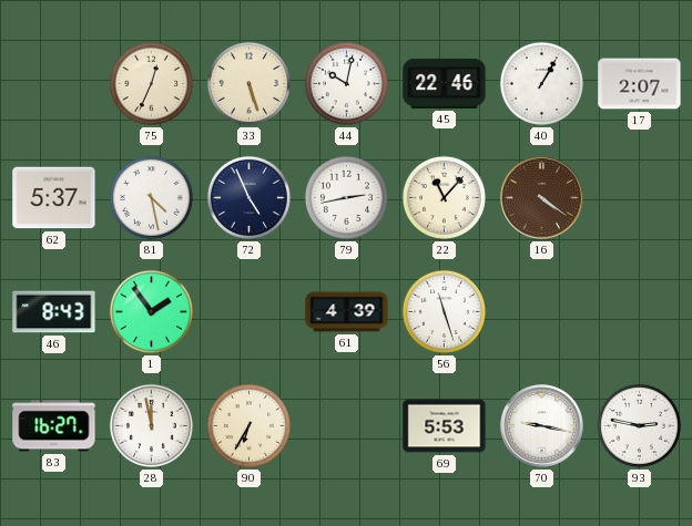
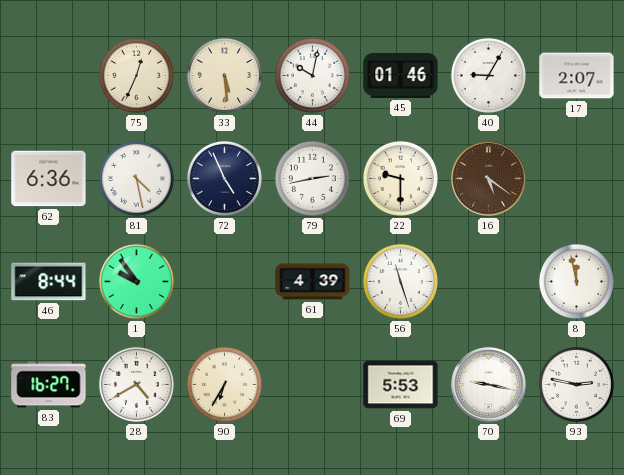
33: 5:27 -> 5:29 (224, 75)
45: 22:46 -> 01:46 (401, 75)
40: 1:05 -> 9:05 (488, 75)
62: 5:37 -> 6:36 (49, 179)
22: 11:07 -> 9:30 (400, 178)
16: 4:21 -> 5:21 (489, 179)
46: 8:43 -> 8:44 (49, 282)
1: 1:54 -> 9:54 (136, 281)
8: none -> 11:58 (576, 281)
28: 11:58 -> 4:40 (136, 384)
